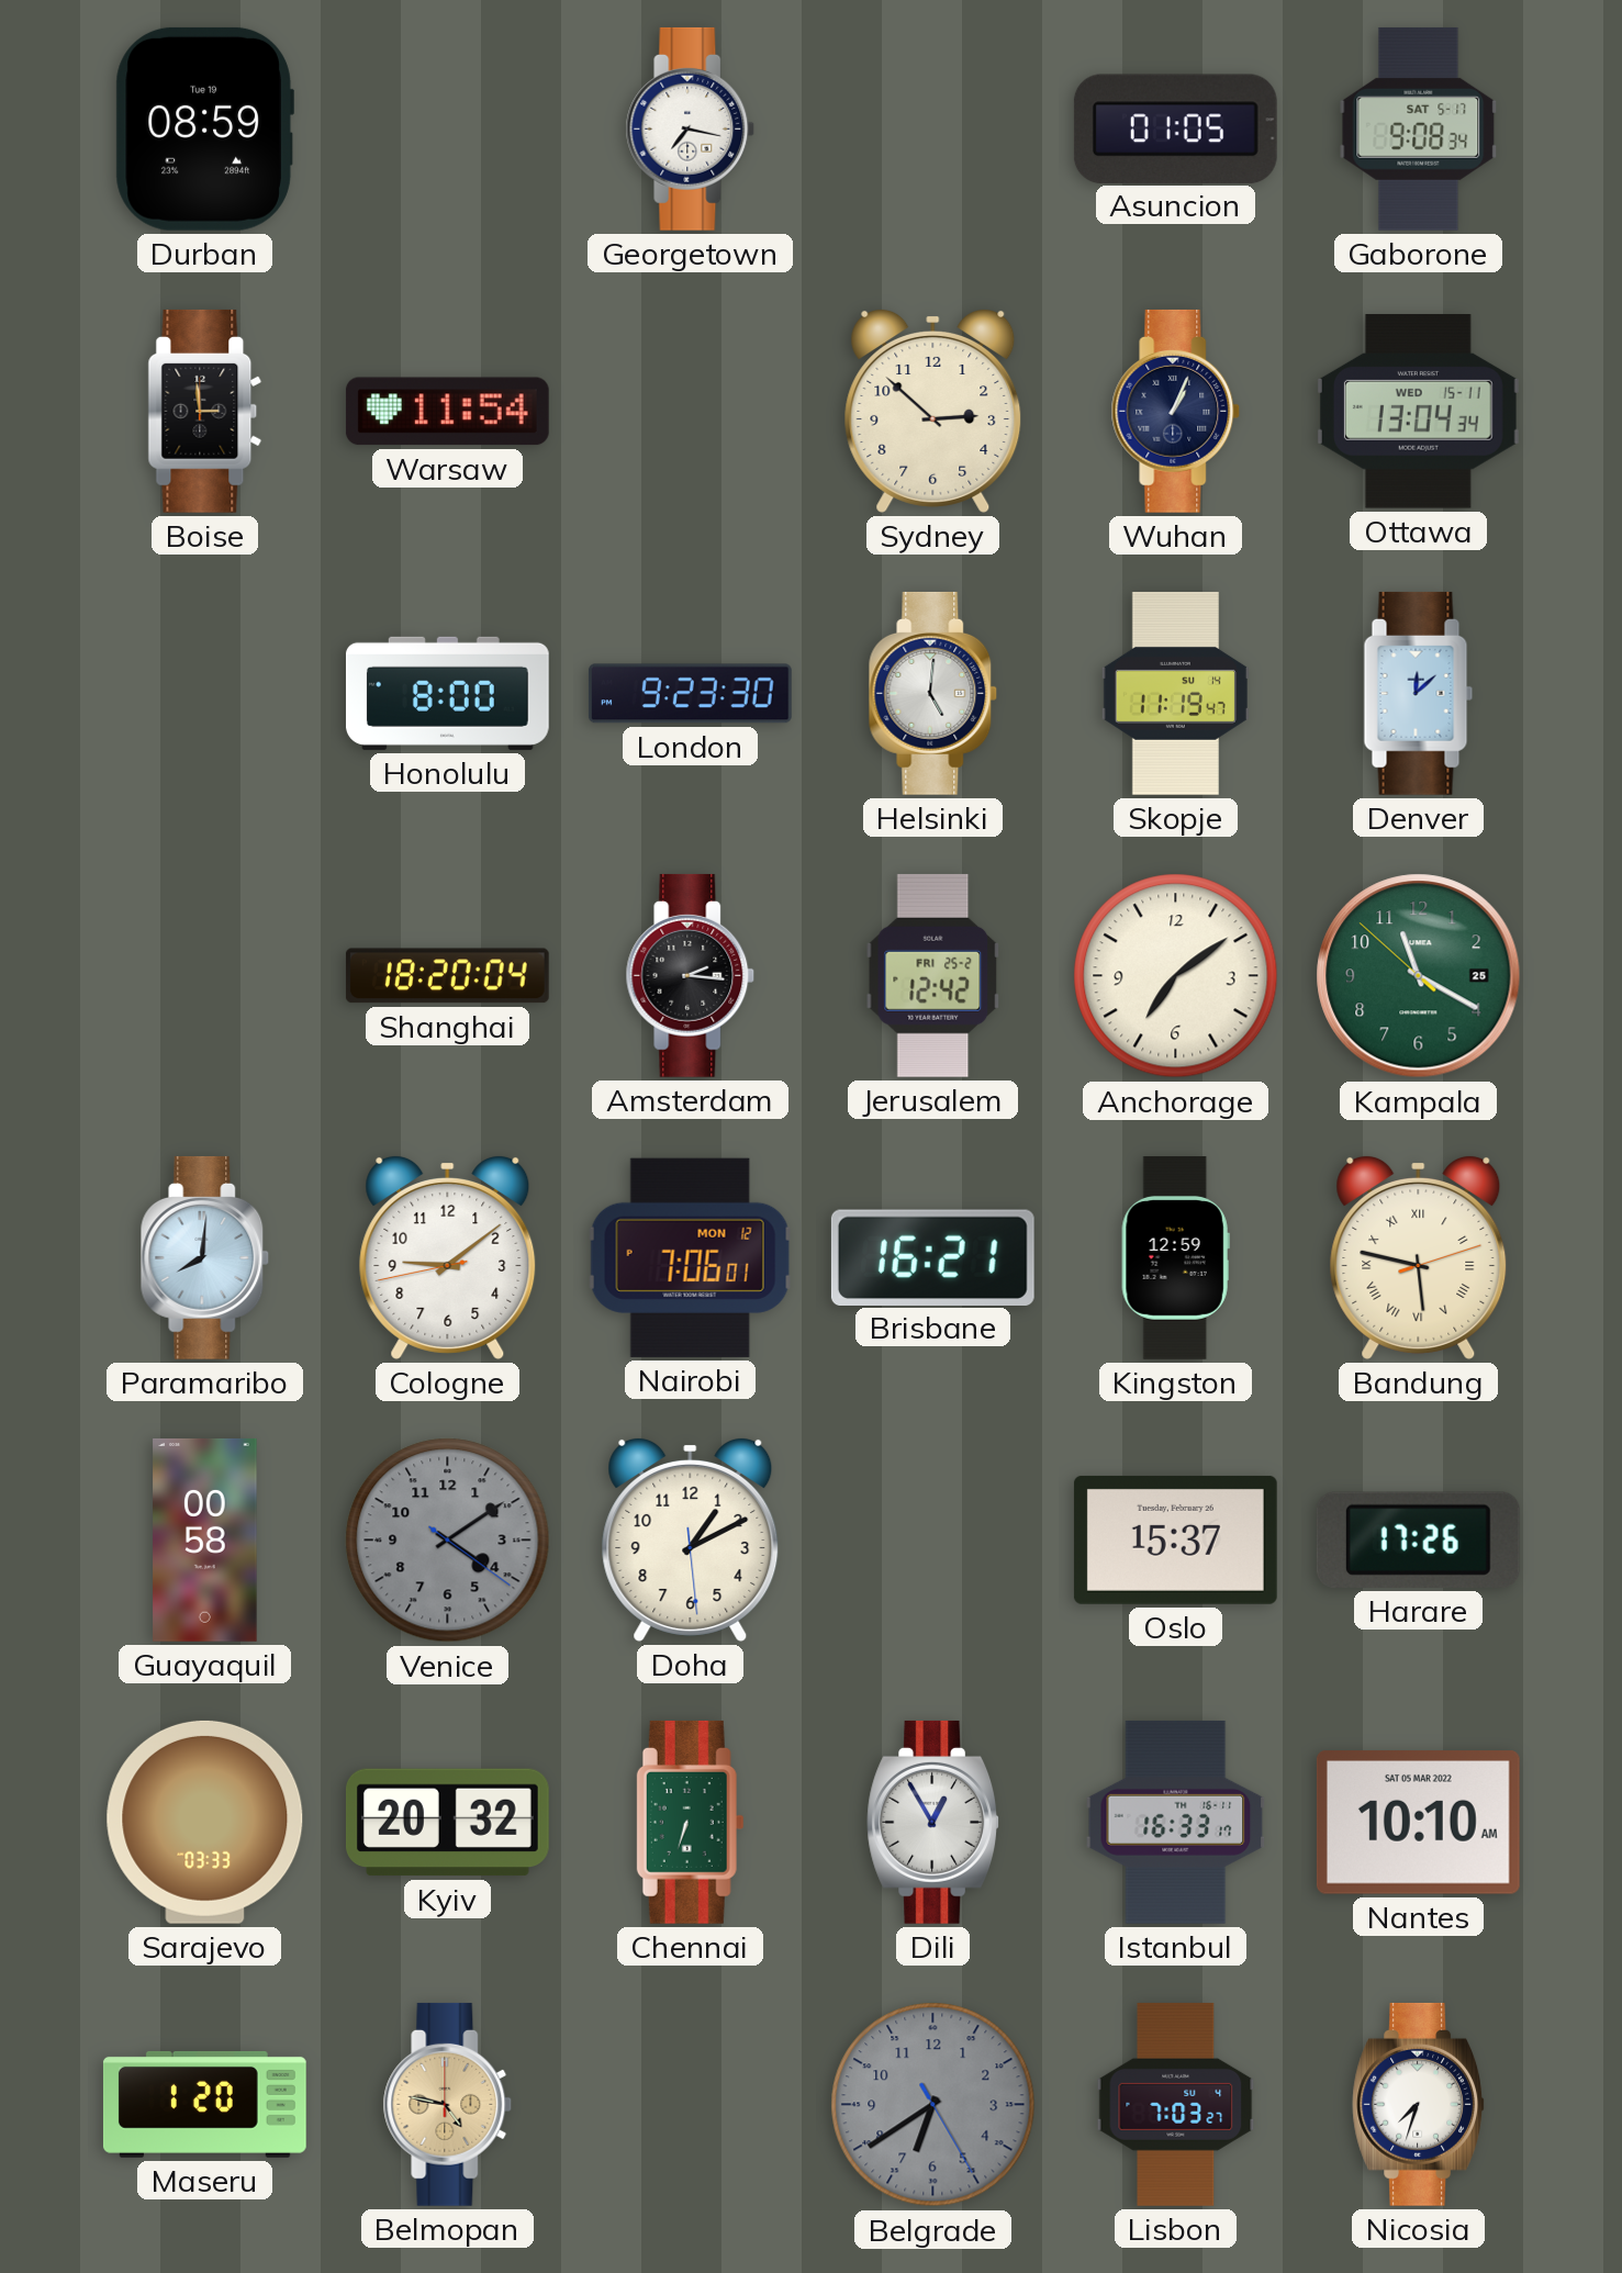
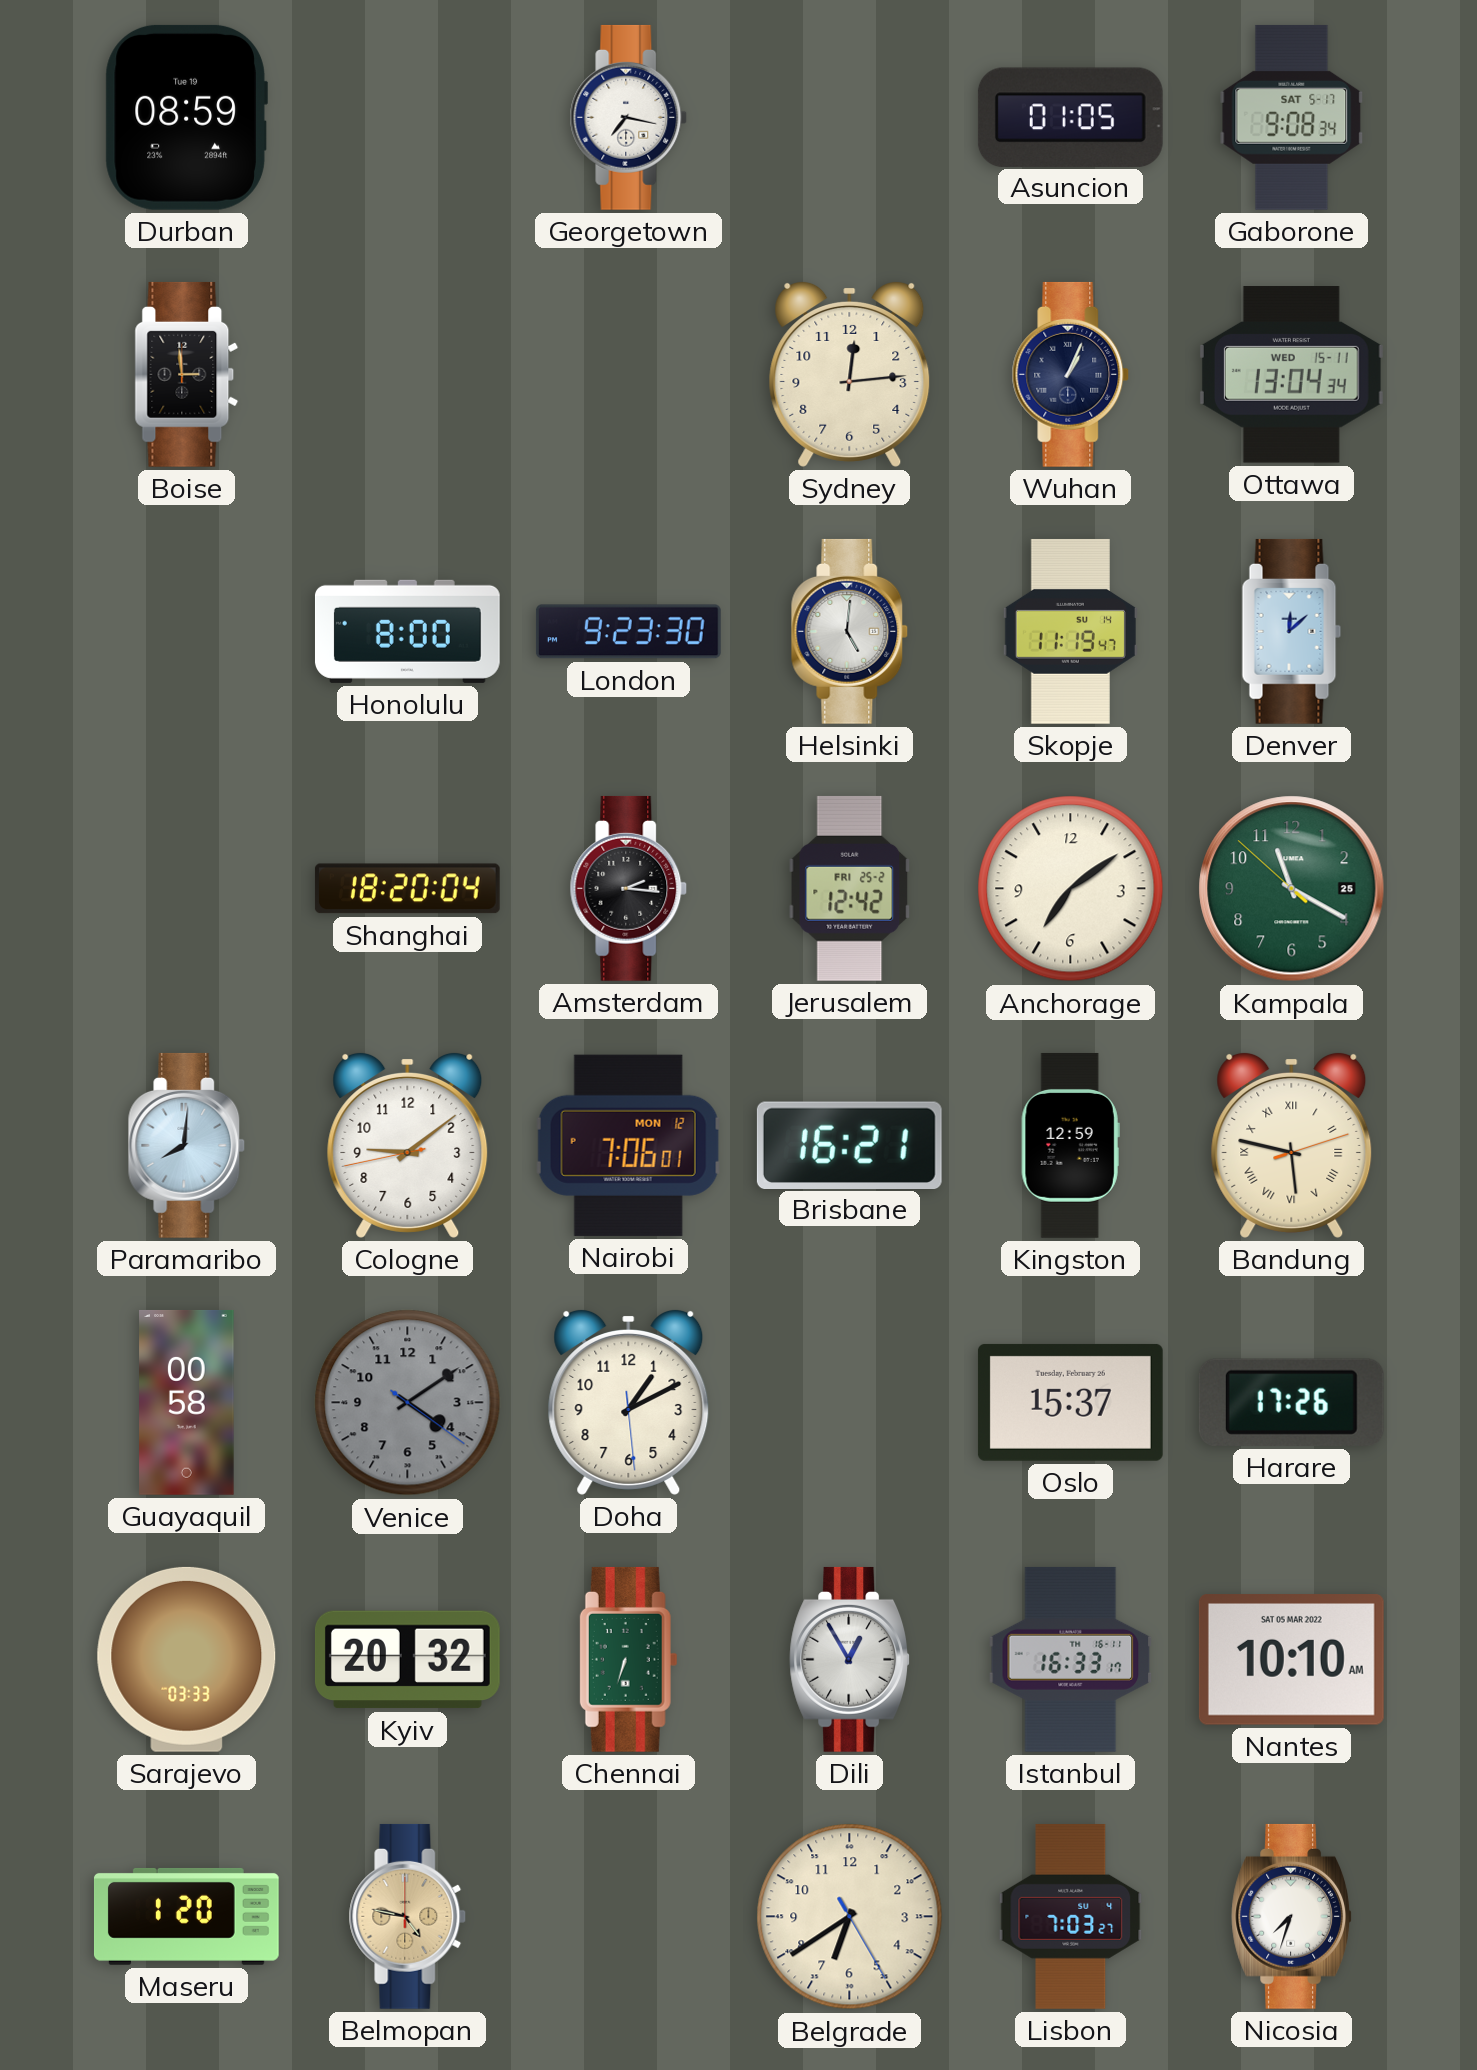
Warsaw: 11:54 -> none (447, 412)
Sydney: 2:52 -> 12:14 (850, 374)
Belgrade dial: grey -> cream (850, 1917)
